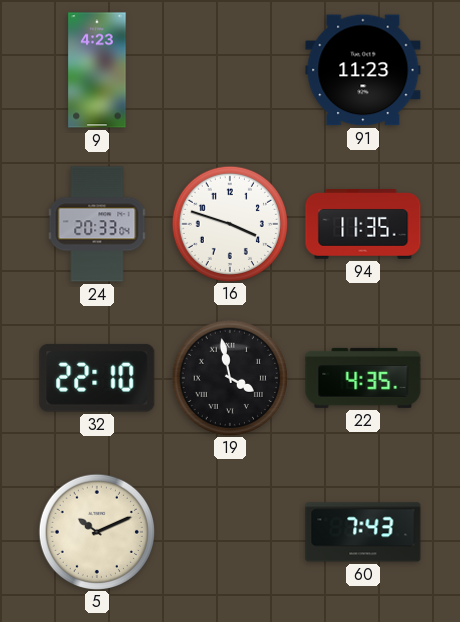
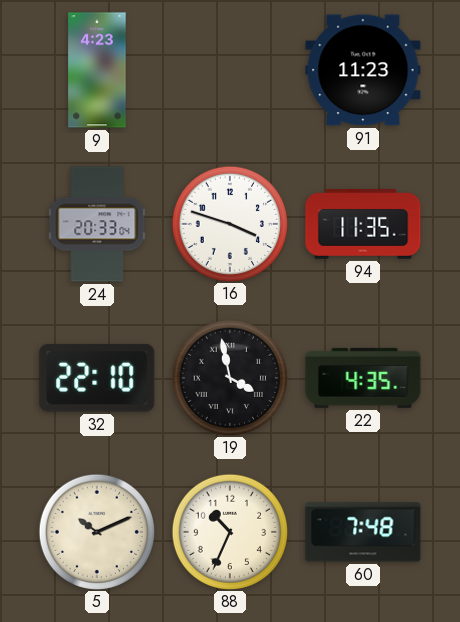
88: none -> 10:34 (229, 531)
60: 7:43 -> 7:48 (363, 532)
